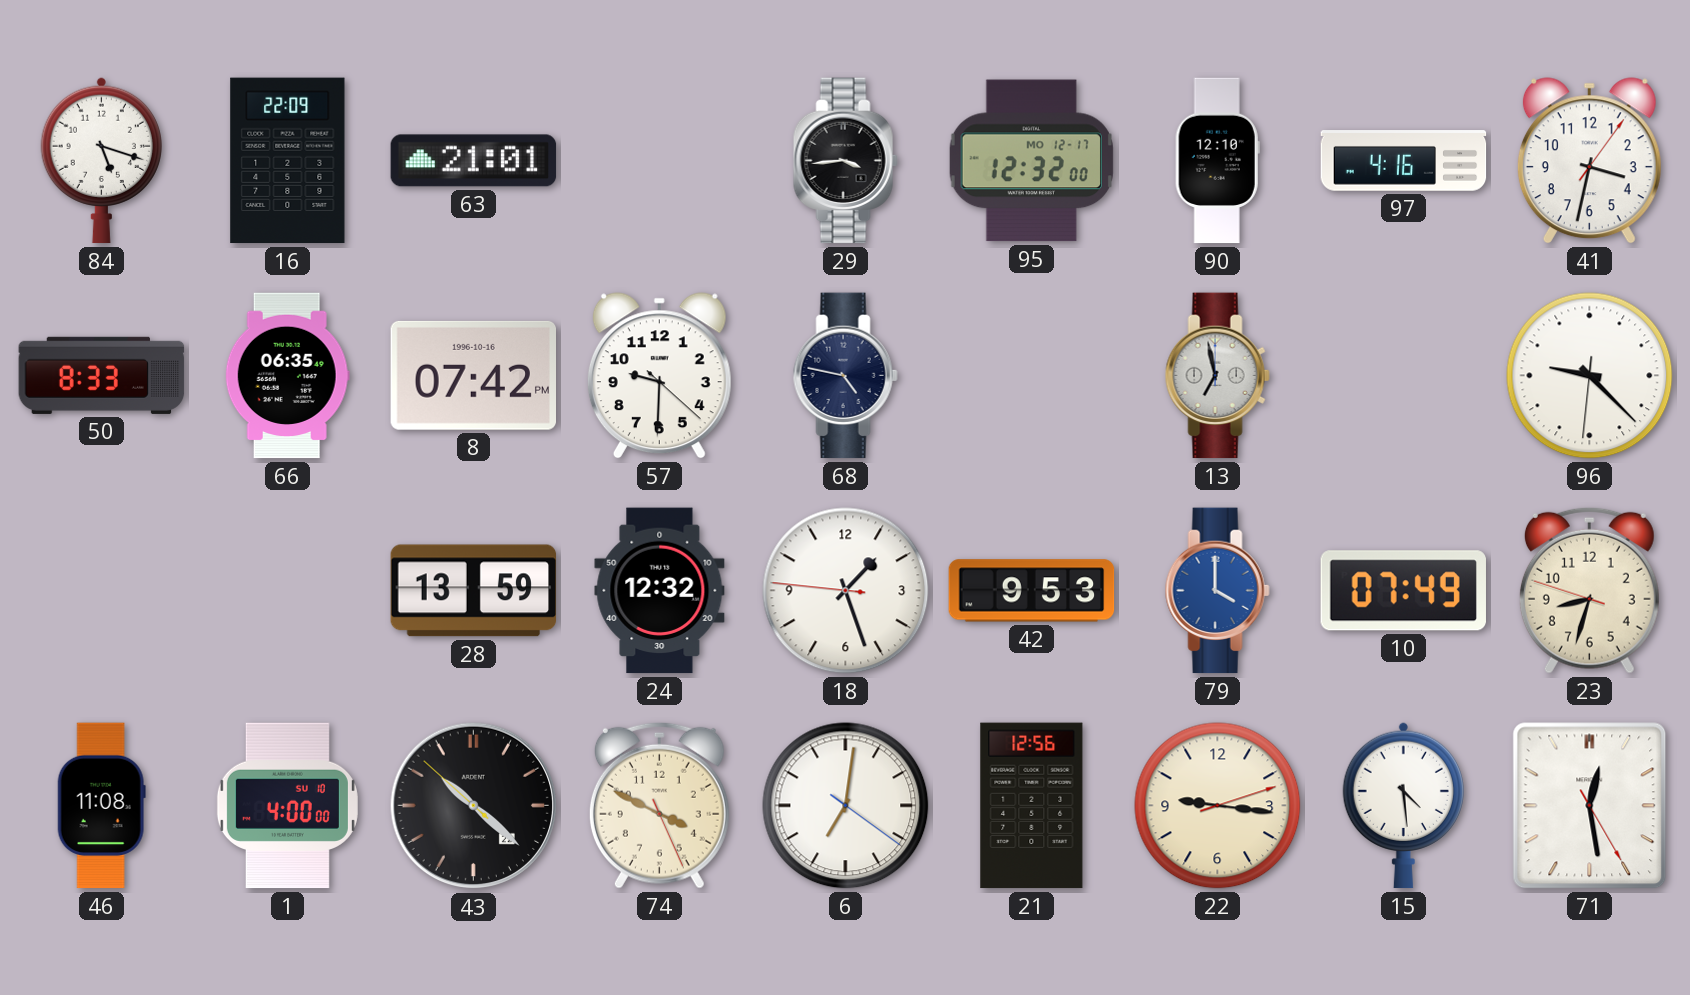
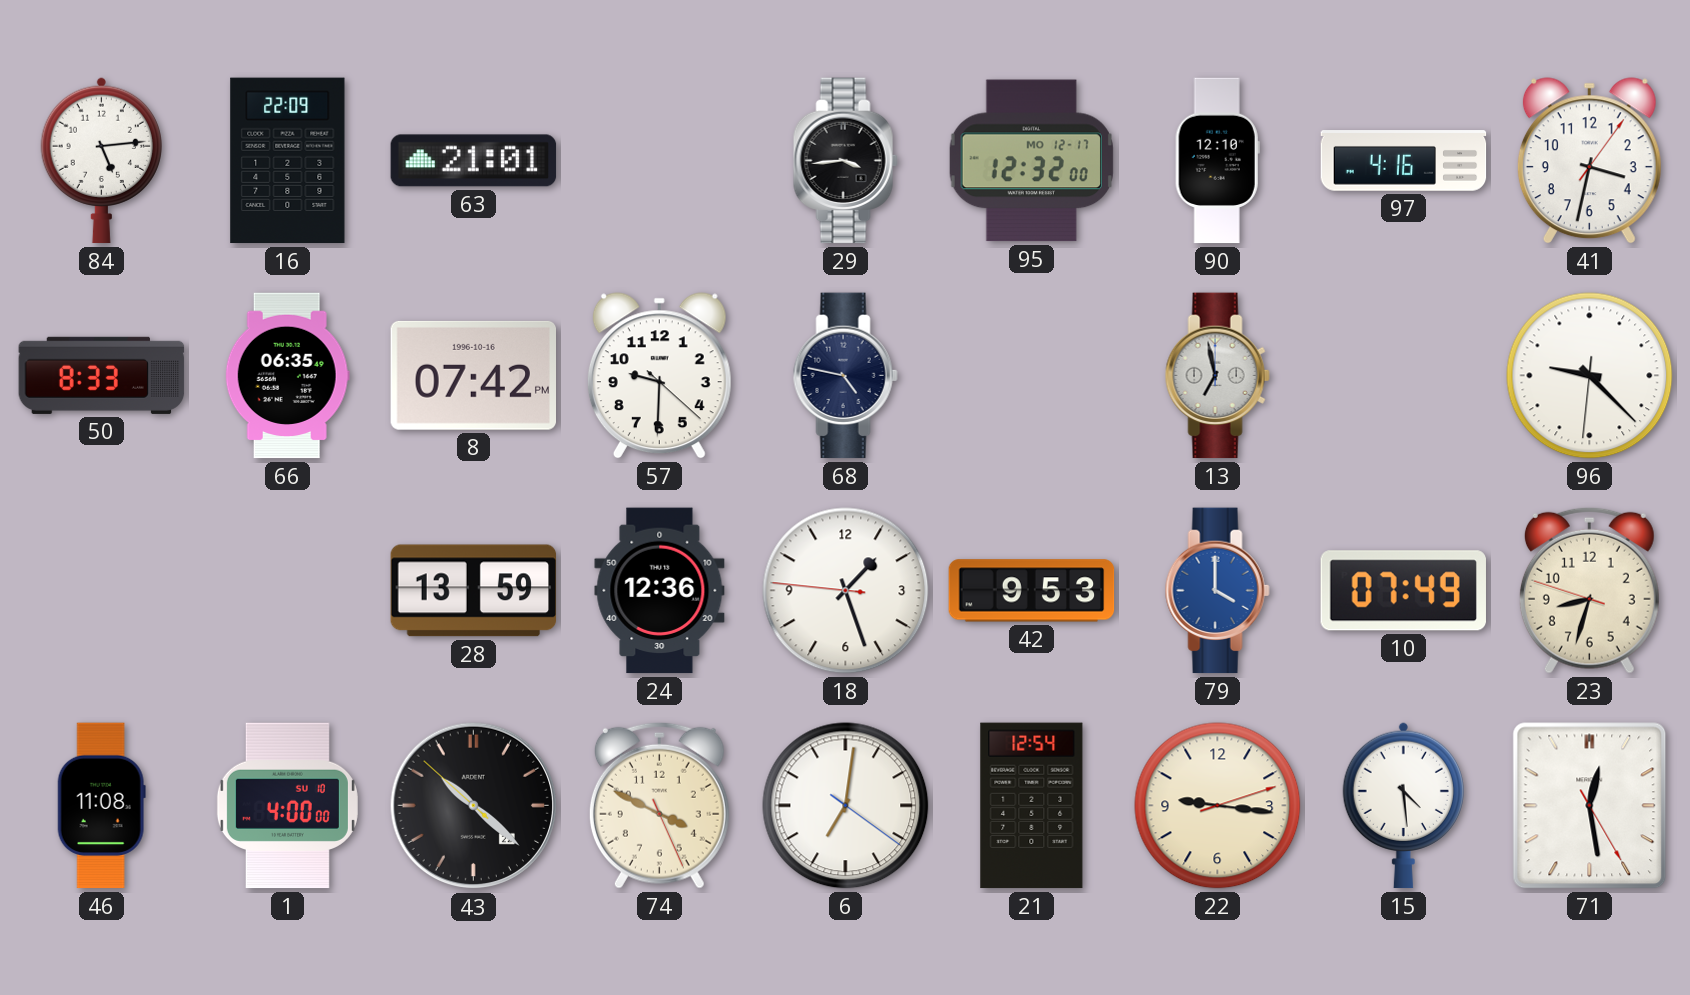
84: 5:18 -> 5:14 (101, 160)
24: 12:32 -> 12:36 (660, 591)
21: 12:56 -> 12:54 (1032, 806)
